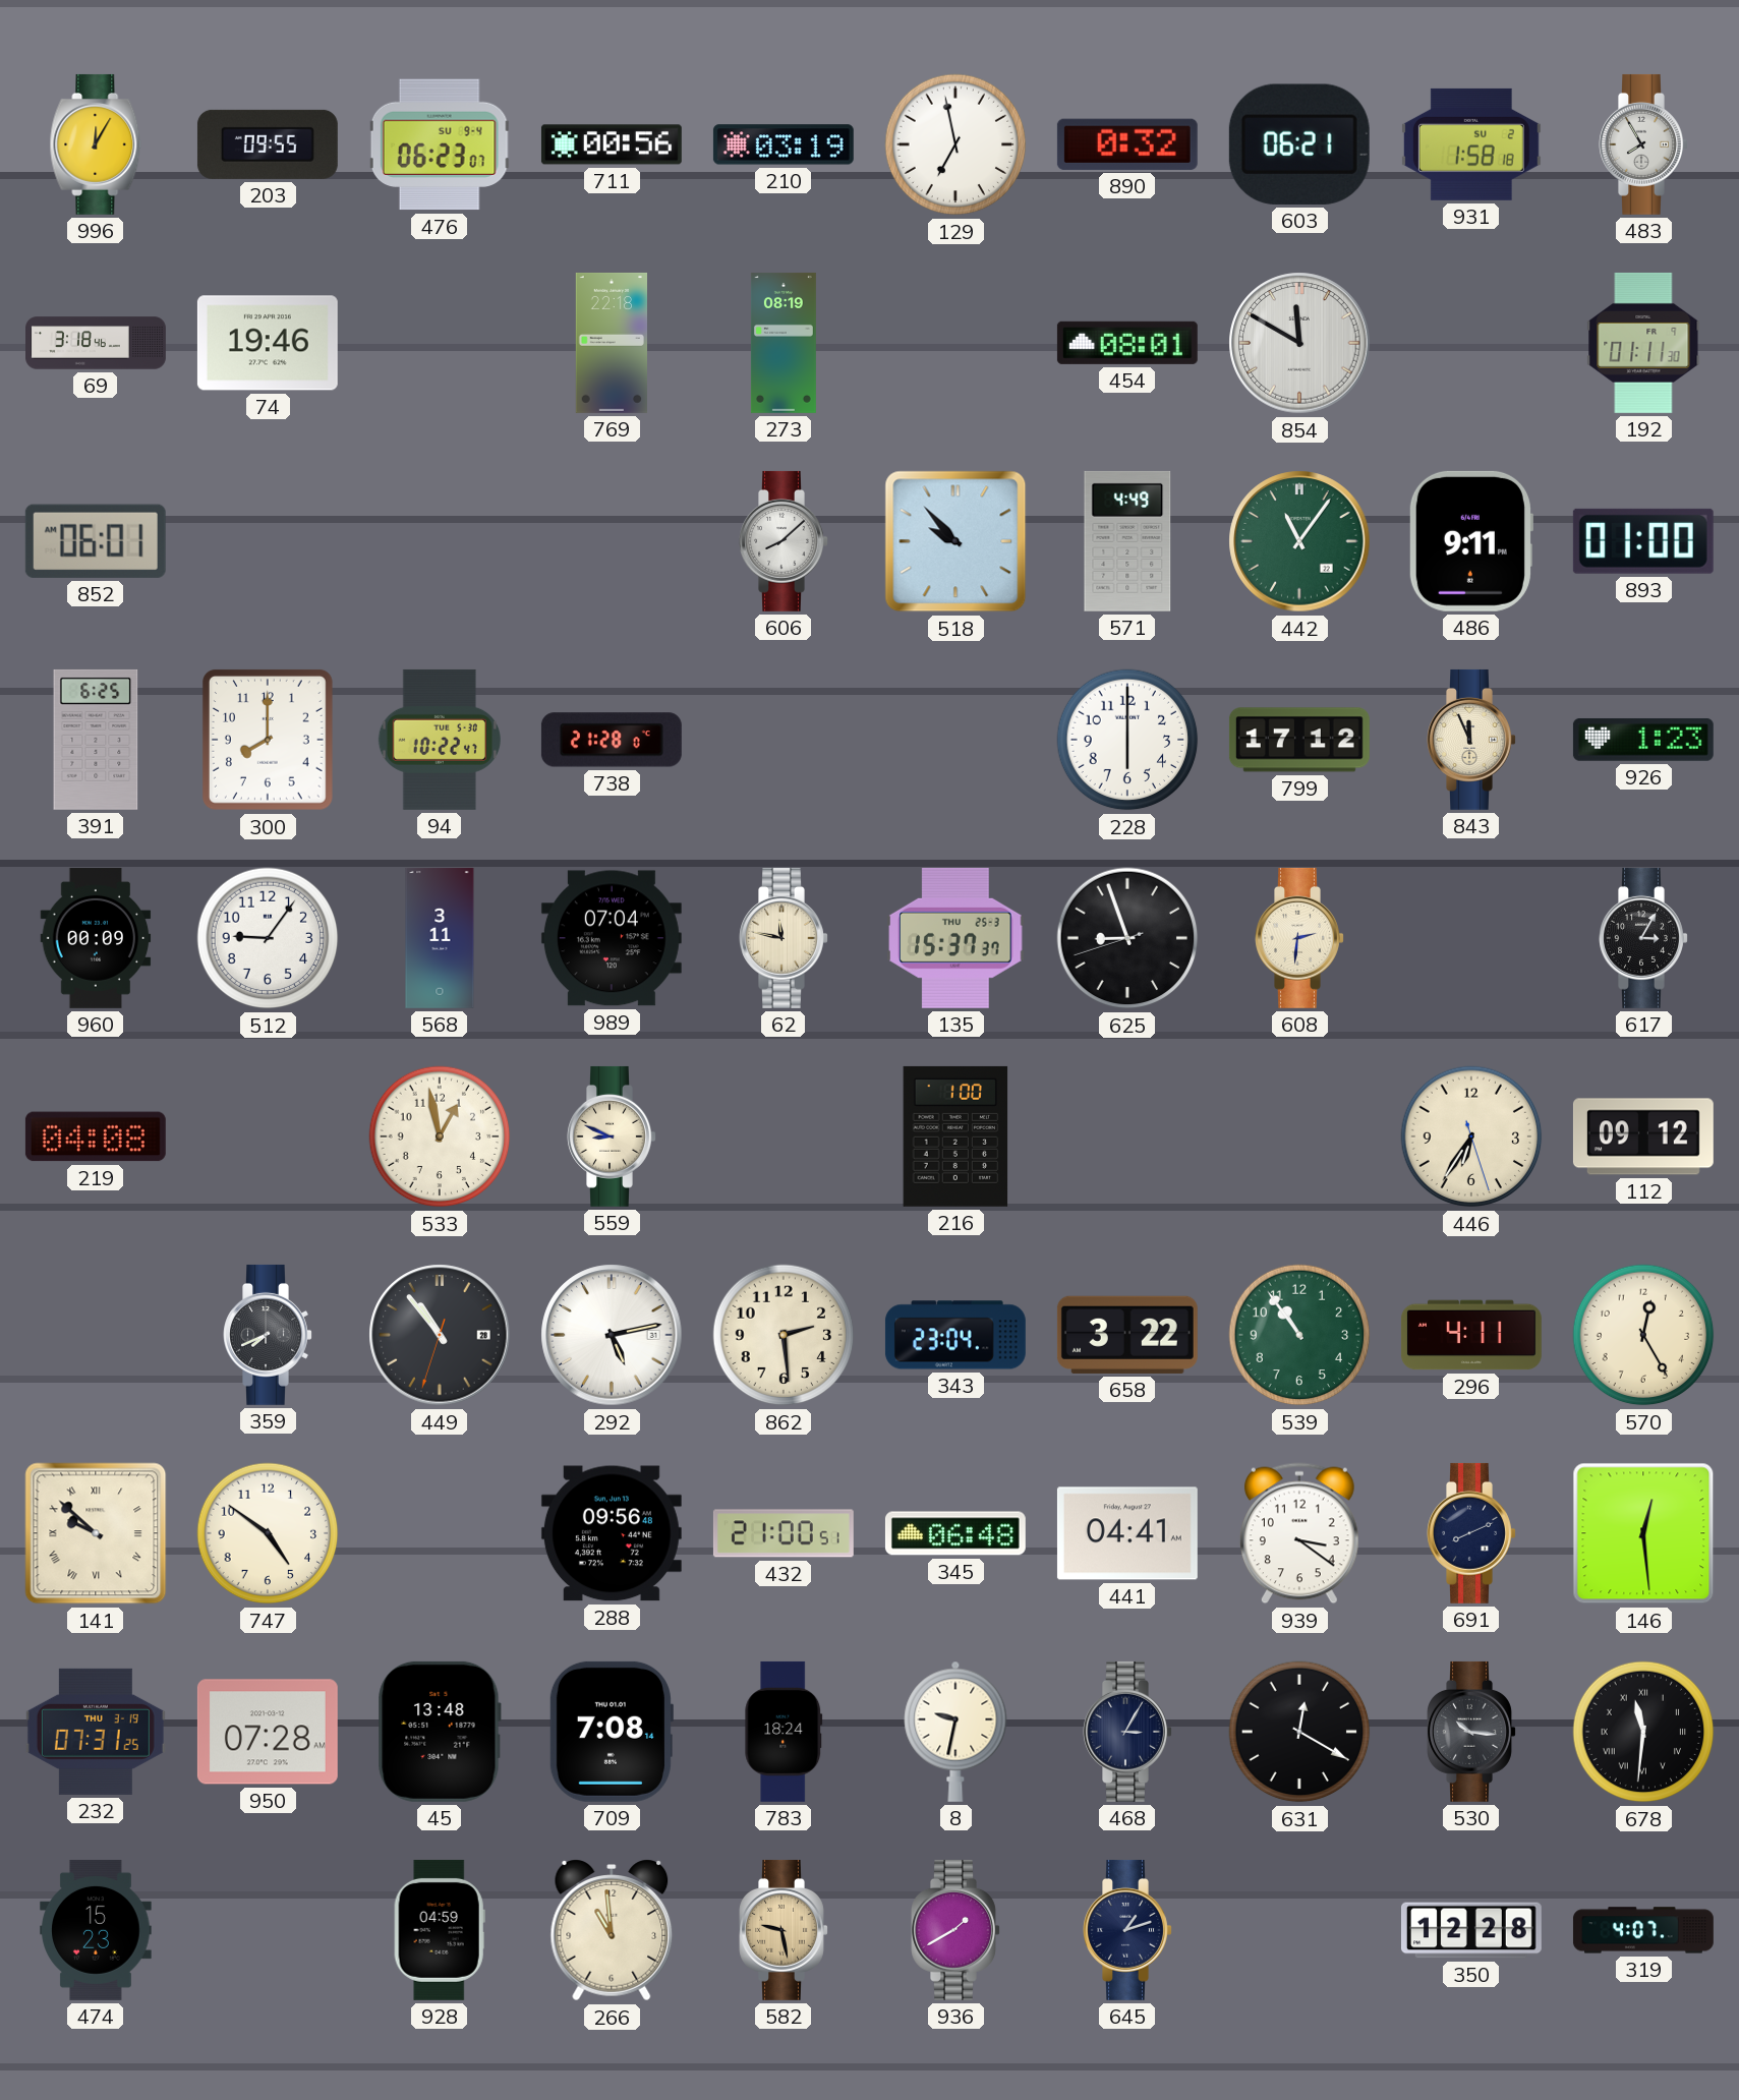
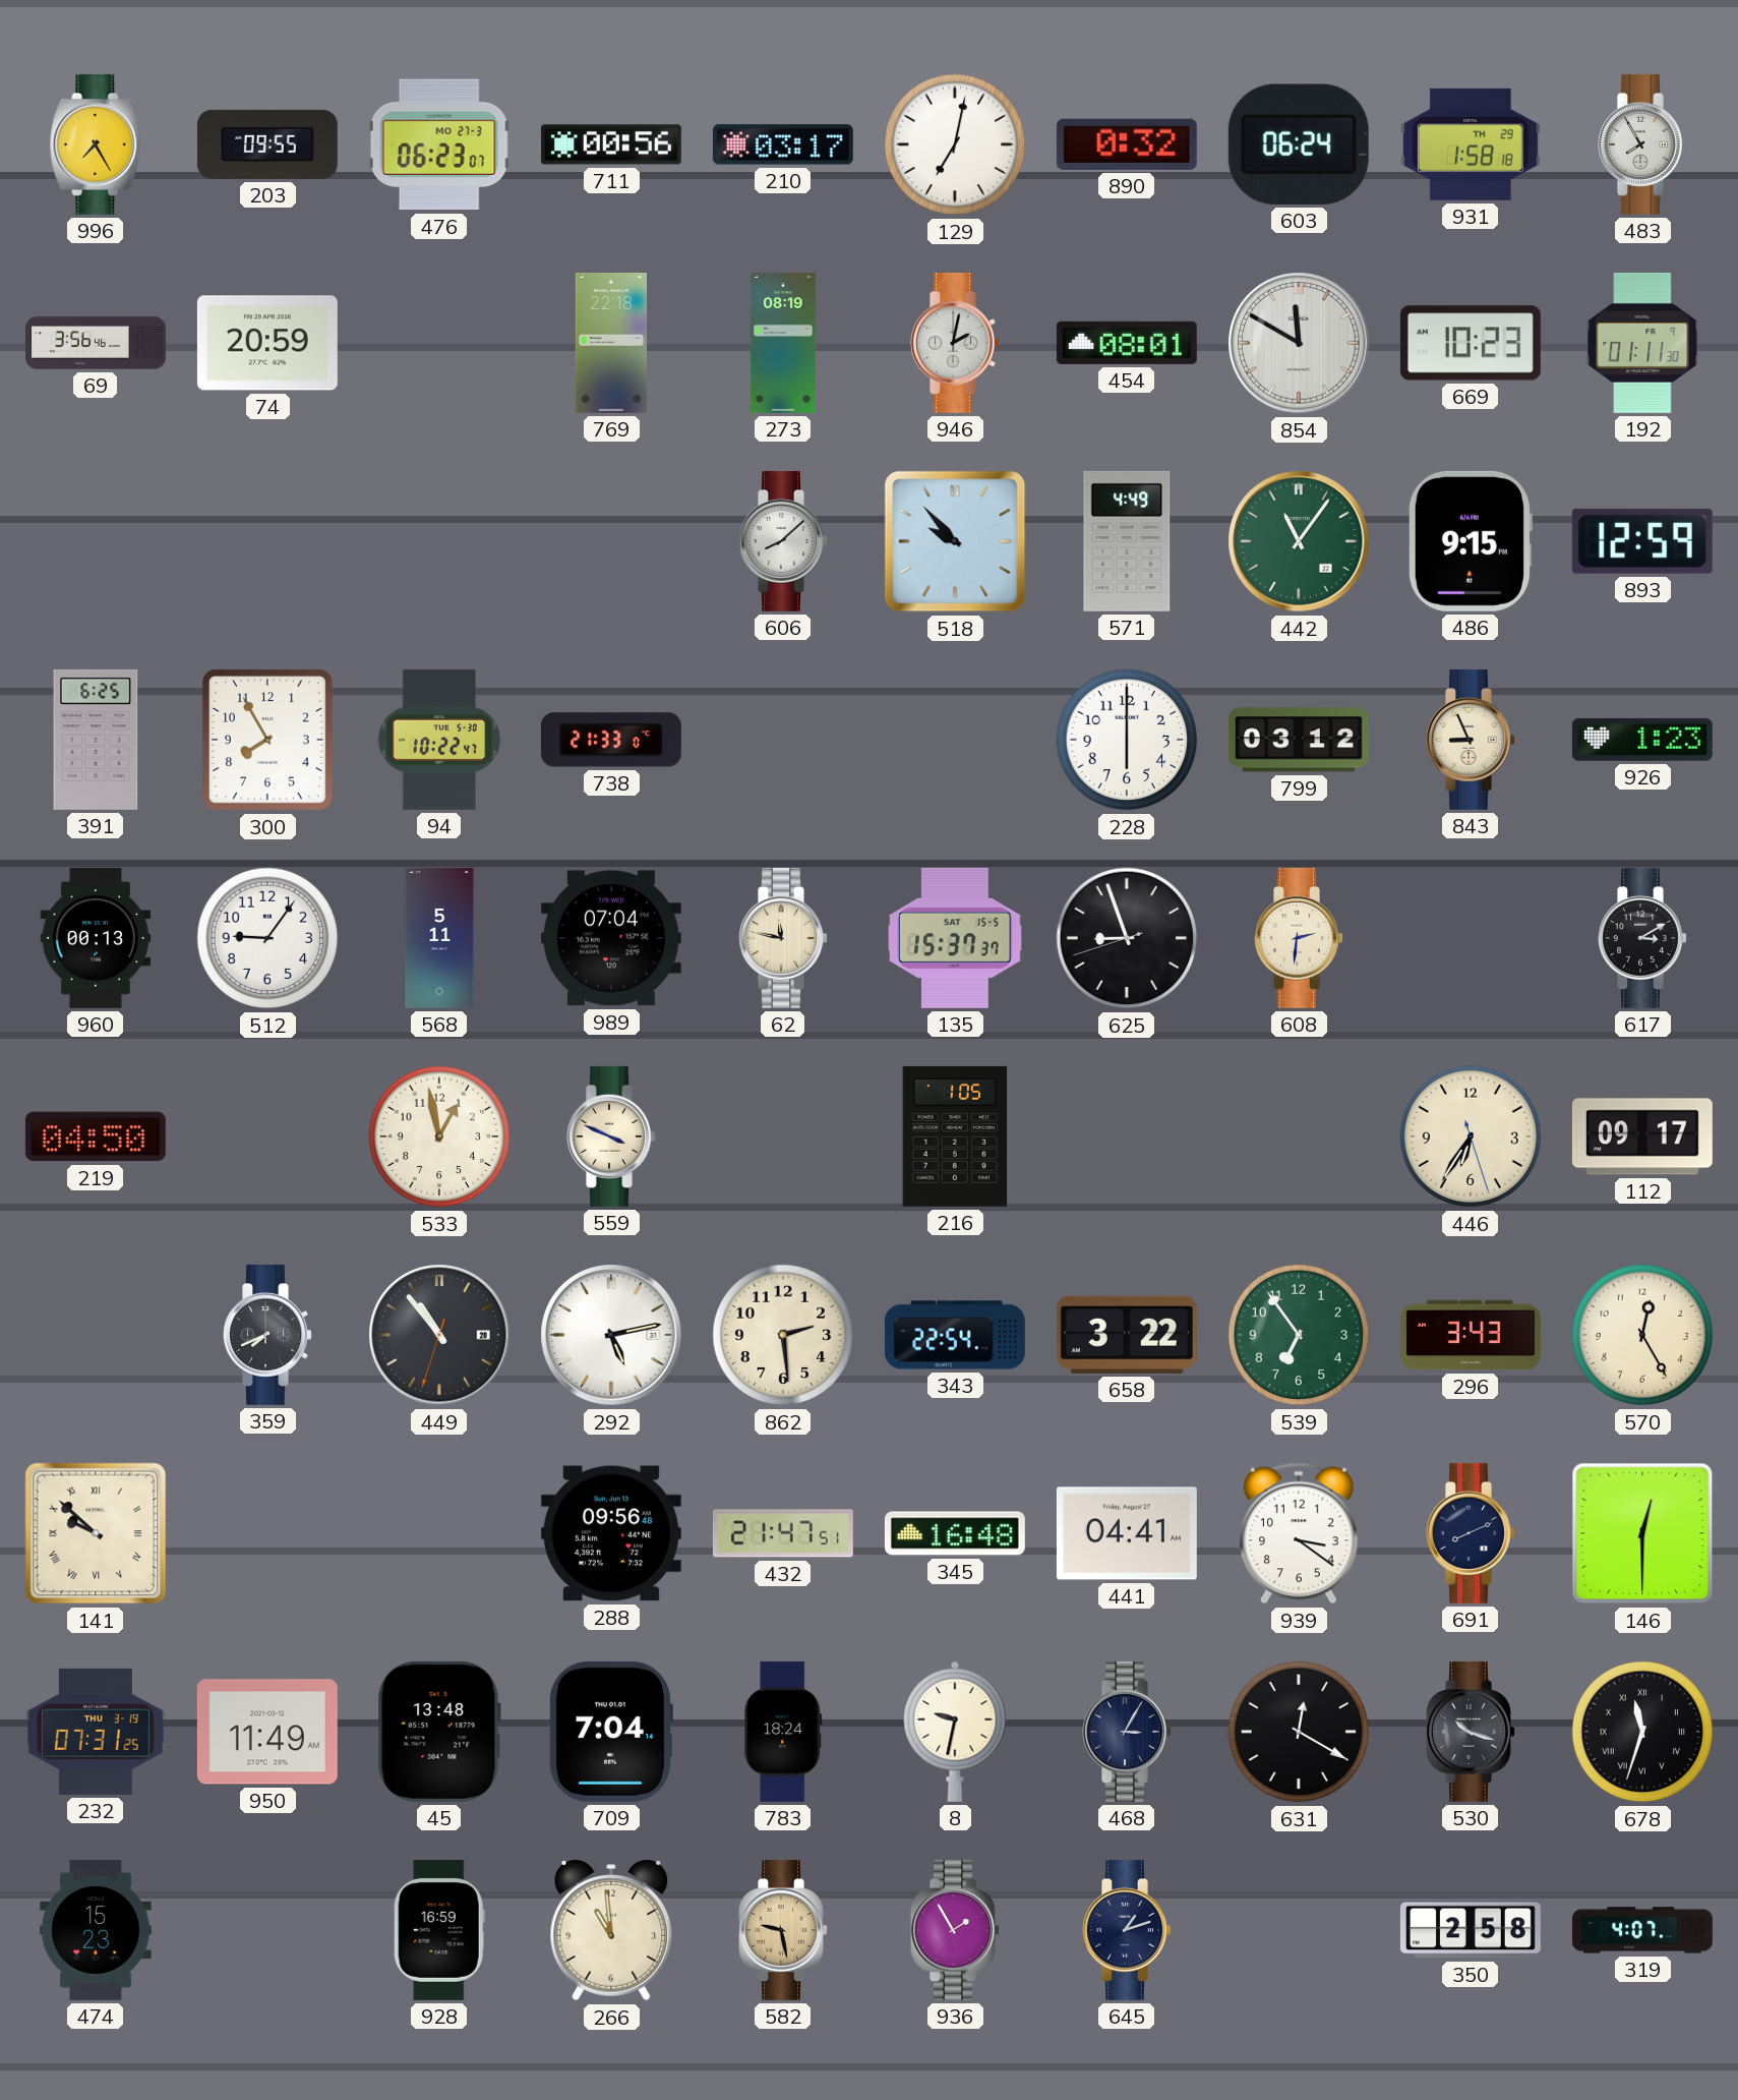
996: 12:05 -> 7:25 (96, 144)
476 date: SU 9-4 -> MO 27-3 (439, 144)
210: 03:19 -> 03:17 (783, 144)
129: 6:58 -> 7:02 (955, 144)
603: 06:21 -> 06:24 (1299, 144)
931 date: SU 2 -> TH 29 (1471, 144)
69: 3:18 -> 3:56 (97, 343)
74: 19:46 -> 20:59 (267, 343)
946: none -> 2:02 (955, 343)
669: none -> 10:23 (1471, 343)
852: 06:01 -> none (96, 541)
486: 9:11 -> 9:15 (1470, 541)
893: 01:00 -> 12:59 (1642, 541)
300: 8:00 -> 7:55 (267, 740)
738: 21:28 -> 21:33 (611, 740)
799: 17:12 -> 03:12 (1299, 740)
843: 11:56 -> 8:56 (1471, 740)
960: 00:09 -> 00:13 (96, 938)
568: 3:11 -> 5:11 (439, 938)
135 date: THU 25-3 -> SAT 15-5 (955, 938)
617: 3:05 -> 3:10 (1642, 938)
219: 04:08 -> 04:50 (96, 1136)
559: 8:49 -> 3:49 (611, 1136)
216: 1:00 -> 1:05 (955, 1136)
112: 09:12 -> 09:17 (1642, 1136)
343: 23:04 -> 22:54 (955, 1335)
539: 10:54 -> 6:54 (1299, 1335)
296: 4:11 -> 3:43 (1471, 1335)
747: 4:51 -> none (268, 1533)
432: 21:00 -> 21:47 (783, 1533)
345: 06:48 -> 16:48 (955, 1533)
146: 12:29 -> 12:30 (1642, 1533)
950: 07:28 -> 11:49 (267, 1732)
709: 7:08 -> 7:04 (610, 1732)
530: 10:16 -> 10:18 (1471, 1732)
678: 11:31 -> 11:33 (1642, 1732)
928: 04:59 -> 16:59 (439, 1930)
936: 1:40 -> 1:55 (955, 1930)
350: 12:28 -> 2:58 (1471, 1930)
